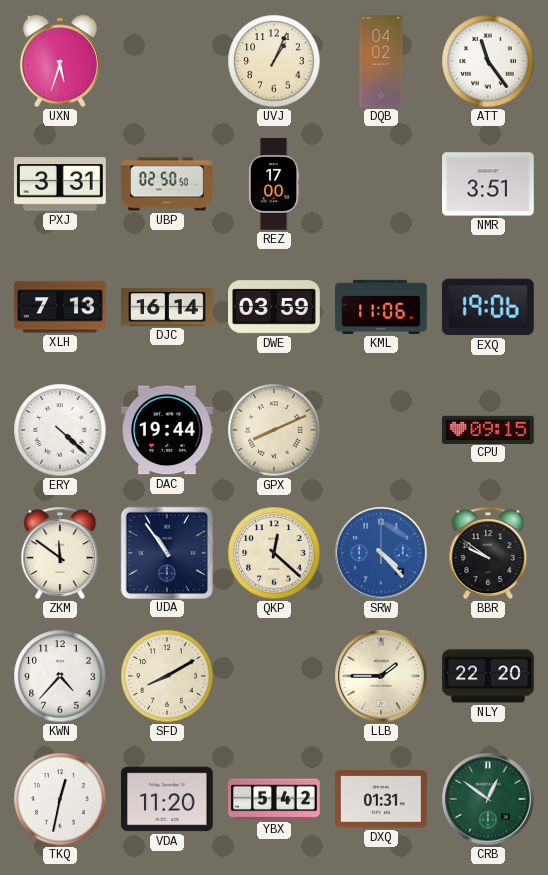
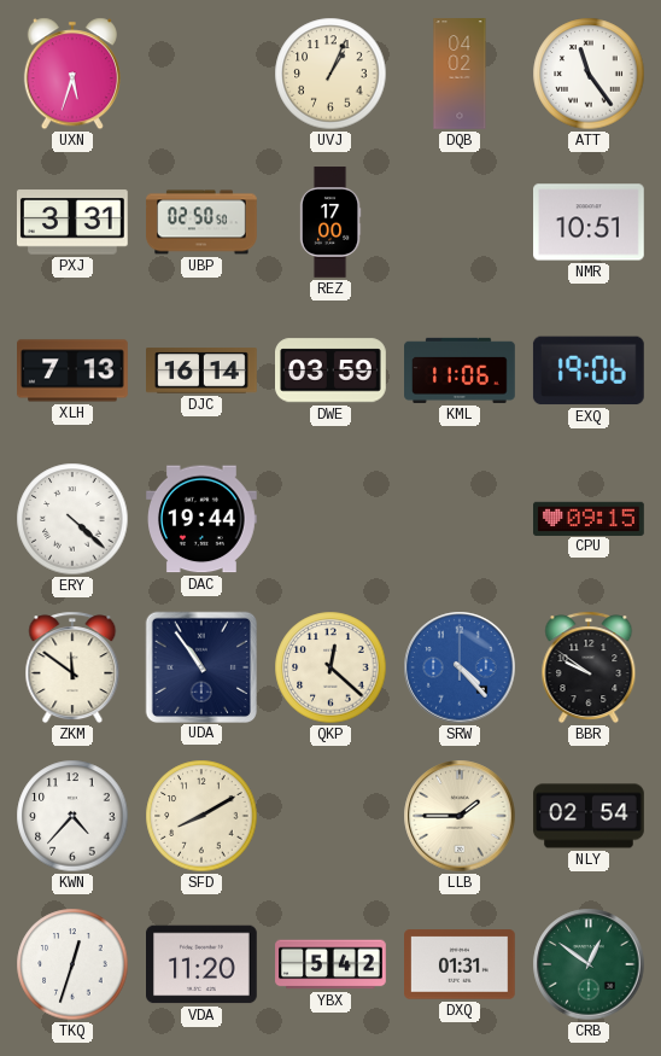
NMR: 3:51 -> 10:51 (590, 222)
GPX: 8:11 -> none (274, 430)
NLY: 22:20 -> 02:54 (589, 816)
TKQ: 12:32 -> 12:33 (72, 964)
